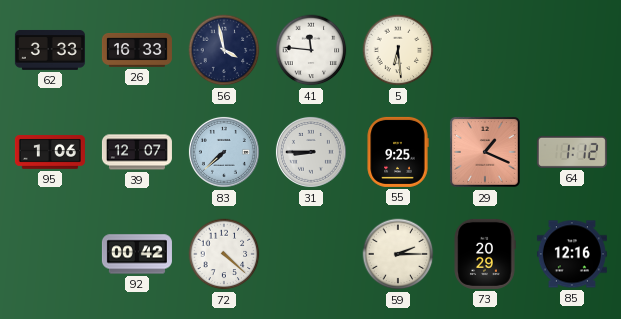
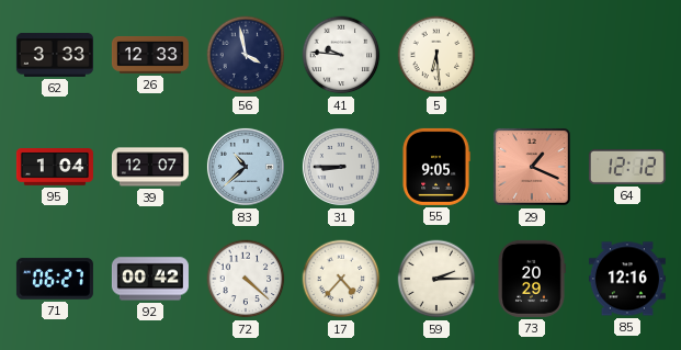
26: 16:33 -> 12:33 (150, 56)
41: 11:46 -> 9:46 (341, 55)
95: 1:06 -> 1:04 (55, 167)
83: 7:38 -> 10:38 (246, 167)
55: 9:25 -> 9:05 (436, 167)
64: 1:12 -> 12:12 (627, 167)
71: none -> 06:27 (55, 279)
17: none -> 4:37 (341, 279)
